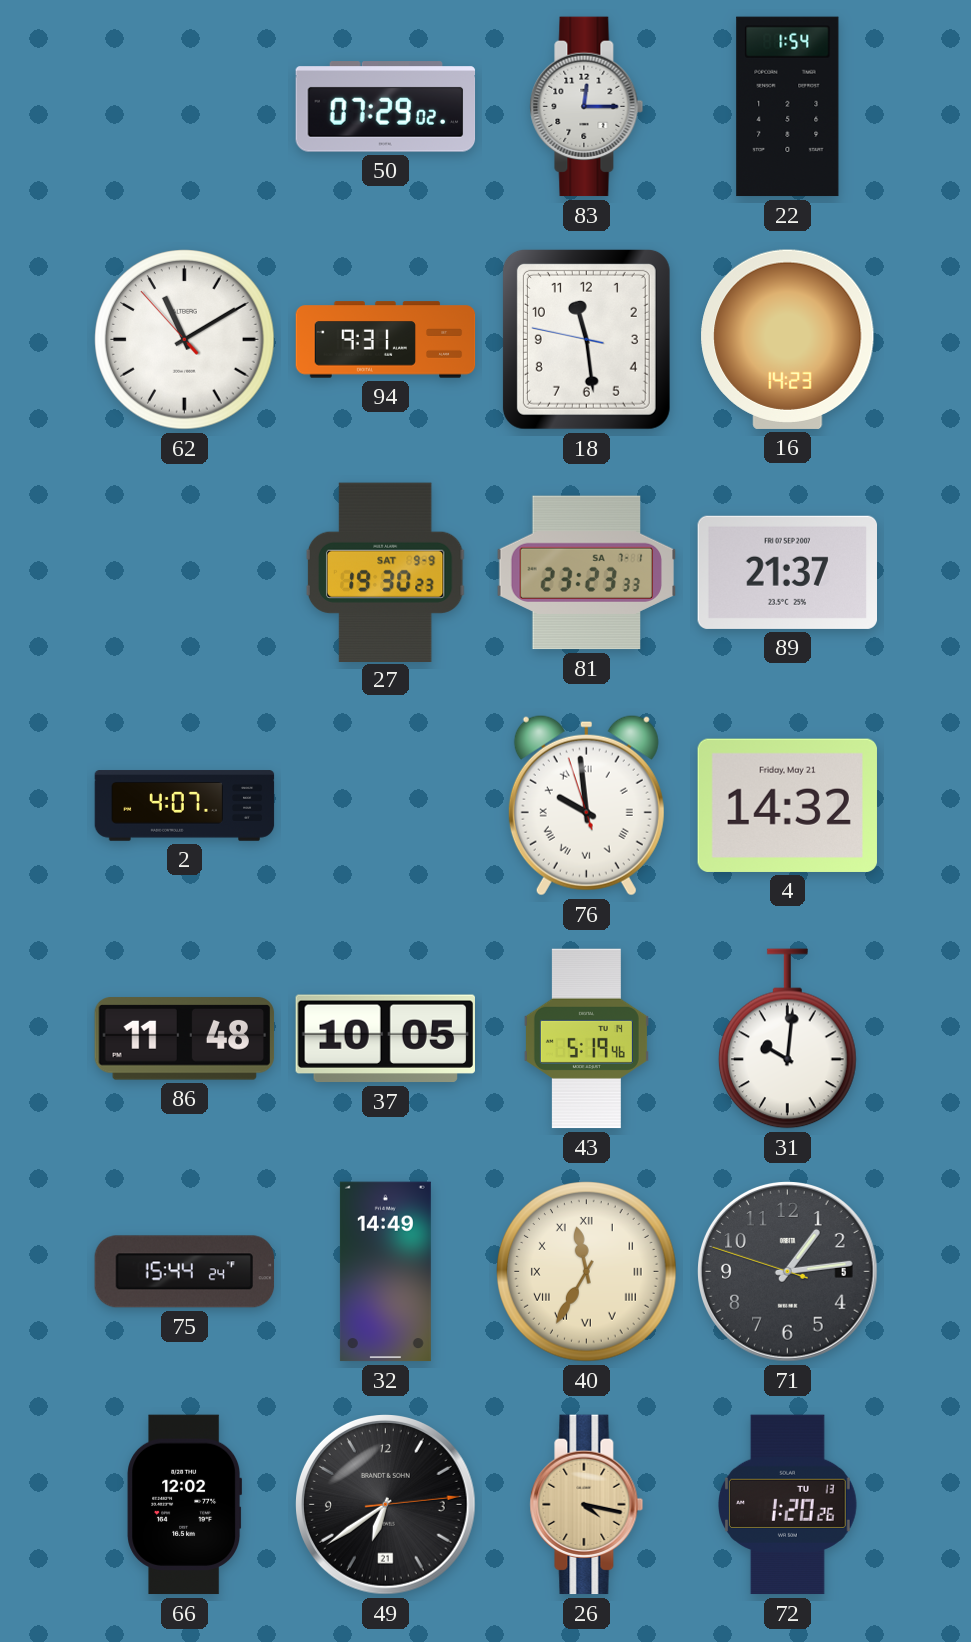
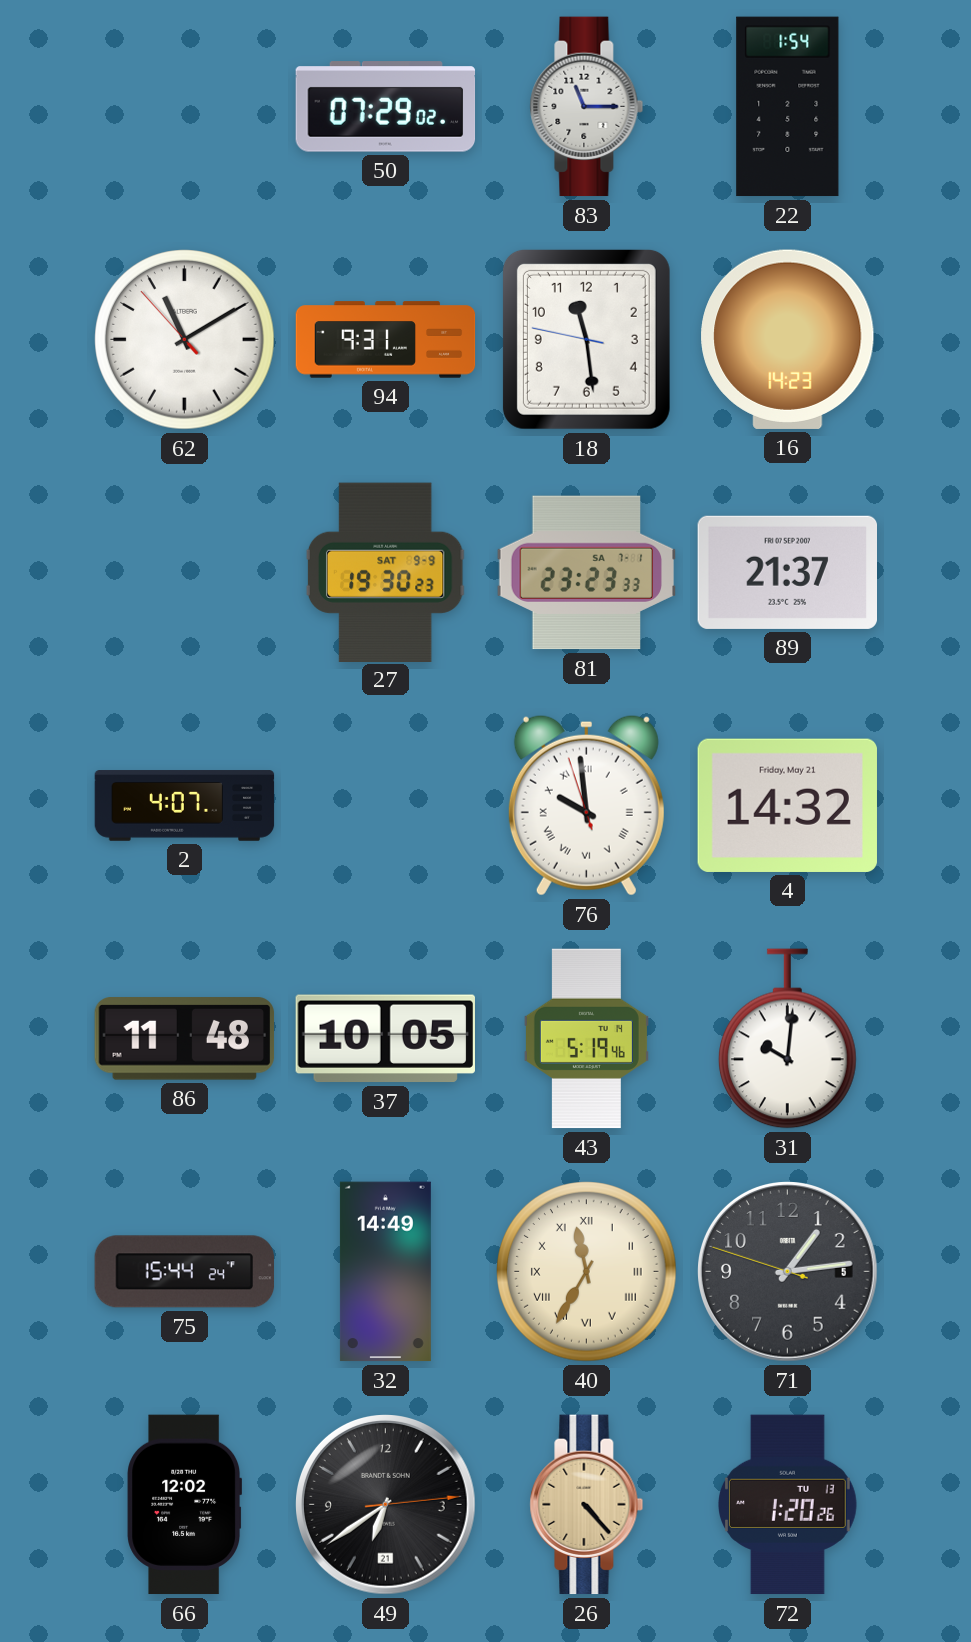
83: 12:15 -> 11:15 (587, 107)
26: 4:17 -> 4:23 (587, 1505)
